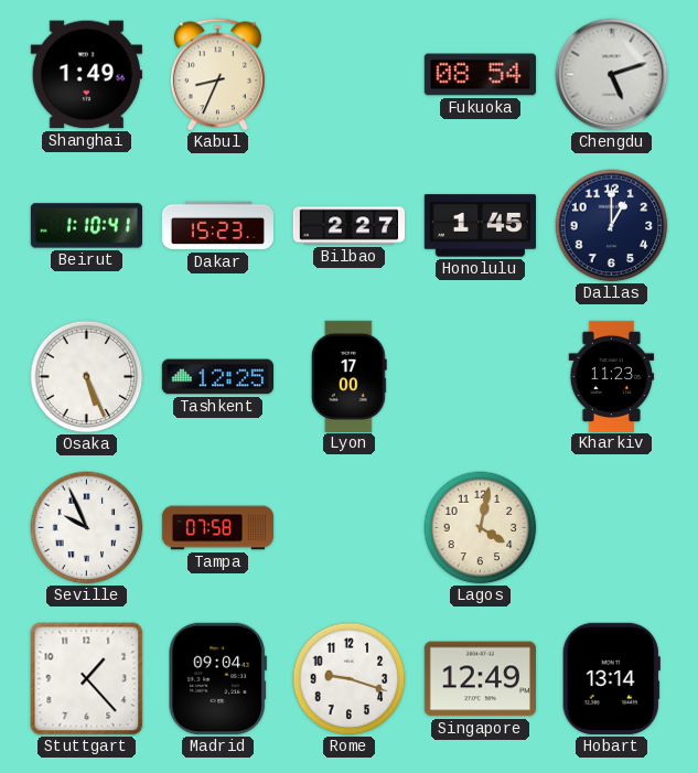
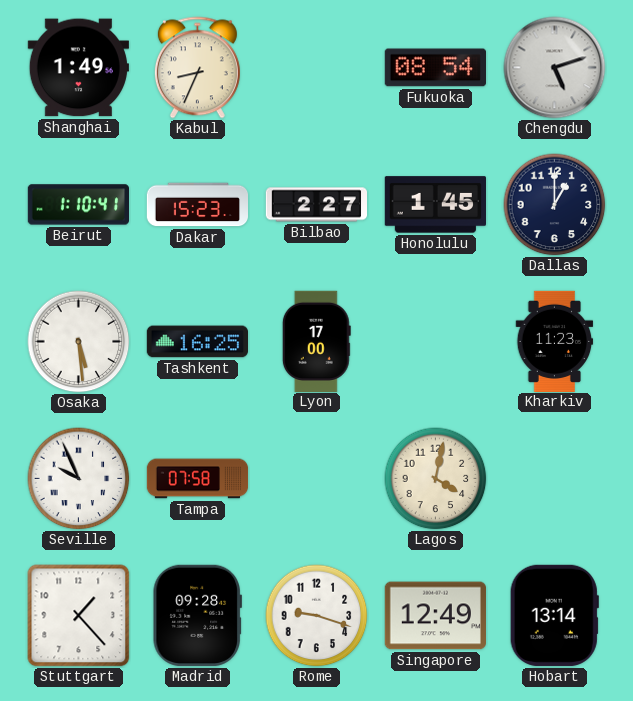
Osaka: 5:26 -> 5:29 (79, 342)
Tashkent: 12:25 -> 16:25 (197, 342)
Madrid: 09:04 -> 09:28 (197, 615)
